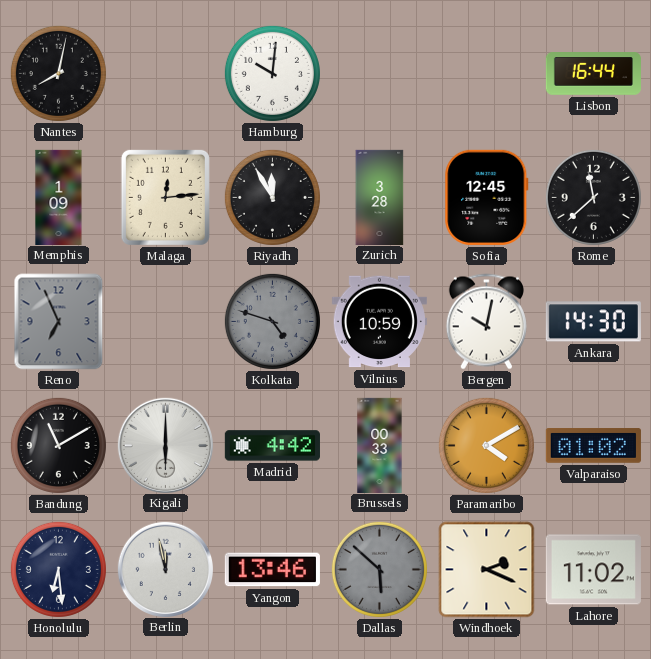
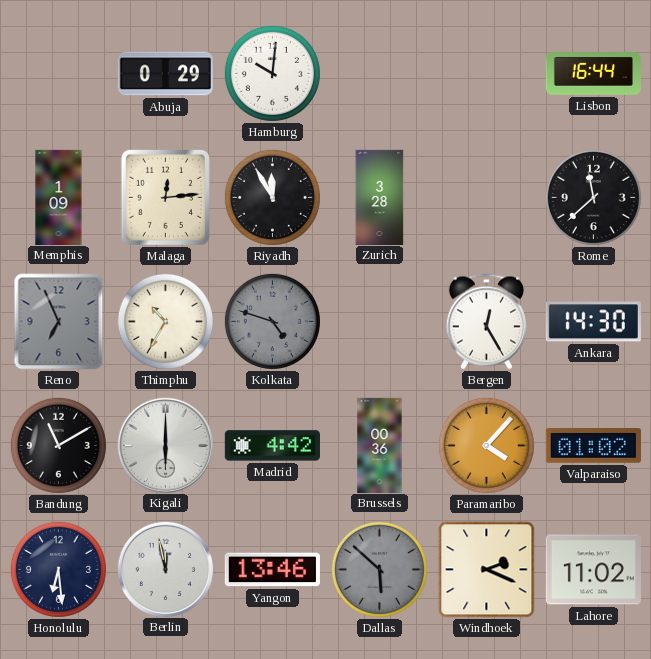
Nantes: 8:02 -> none (58, 73)
Abuja: none -> 0:29 (165, 74)
Sofia: 12:45 -> none (487, 197)
Thimphu: none -> 10:35 (165, 321)
Vilnius: 10:59 -> none (379, 322)
Bergen: 10:02 -> 12:25 (486, 322)
Brussels: 00:33 -> 00:36 (380, 445)
Paramaribo: 4:10 -> 4:07 (486, 445)
